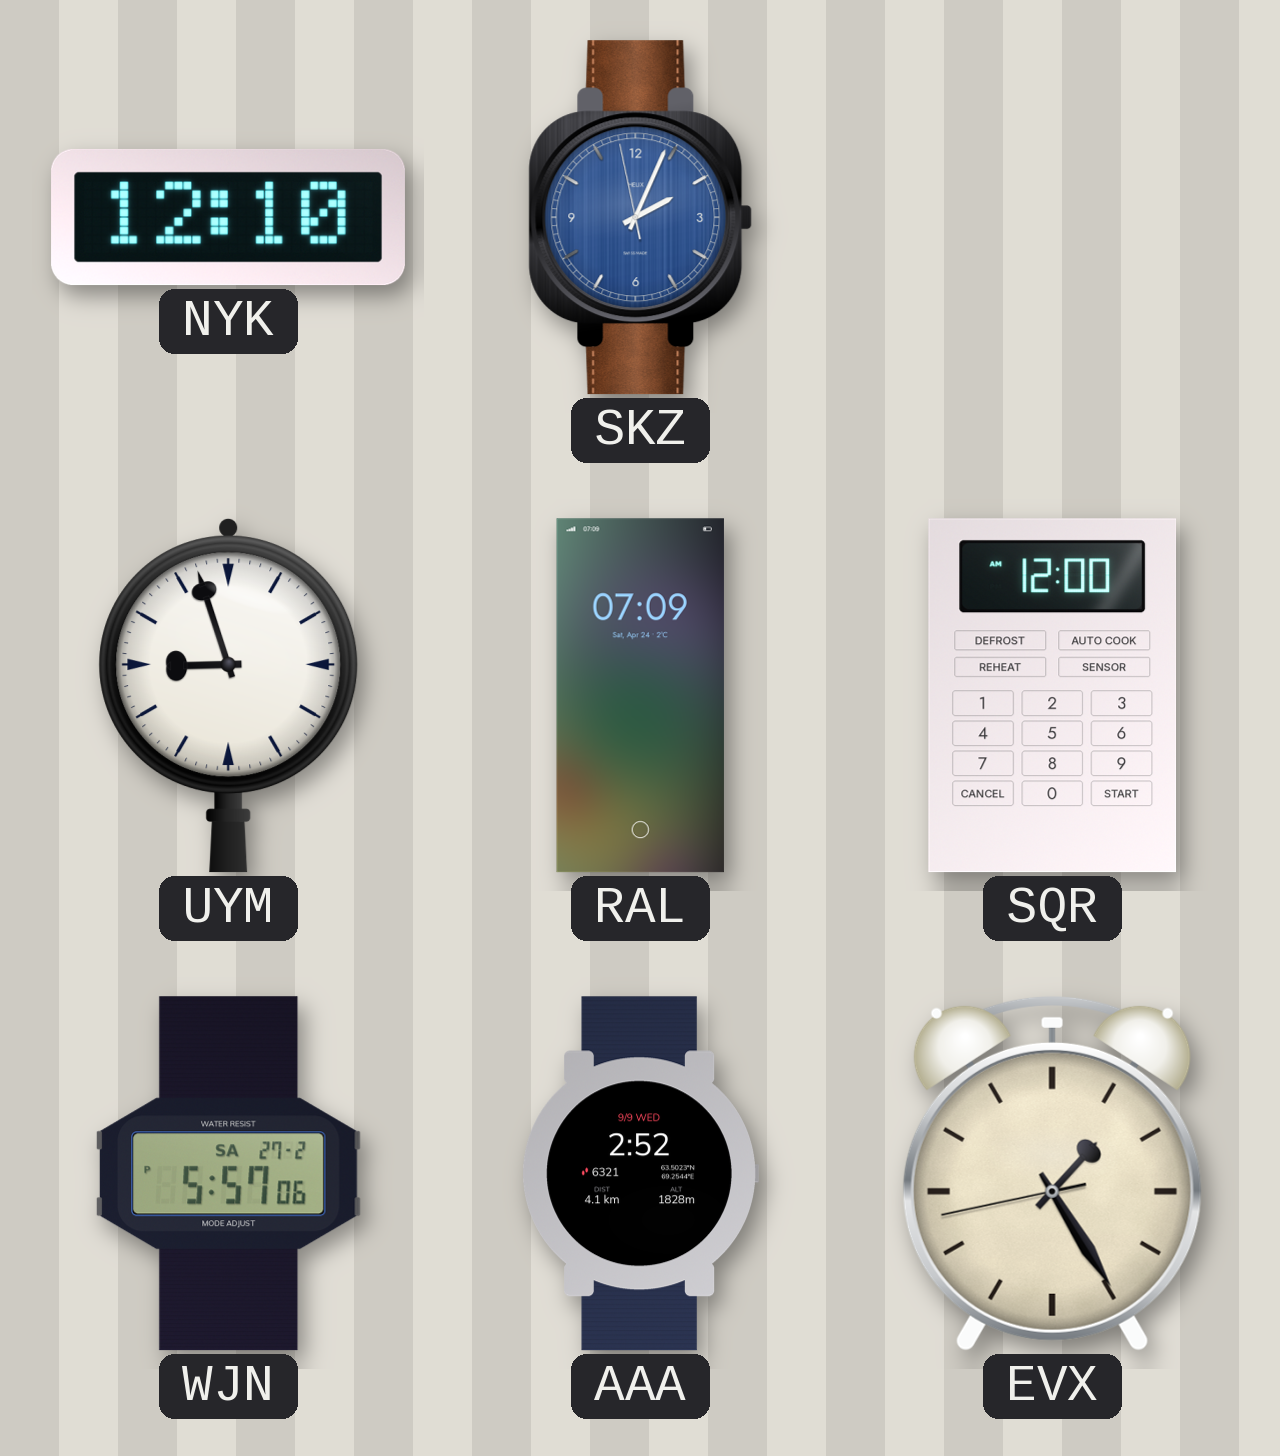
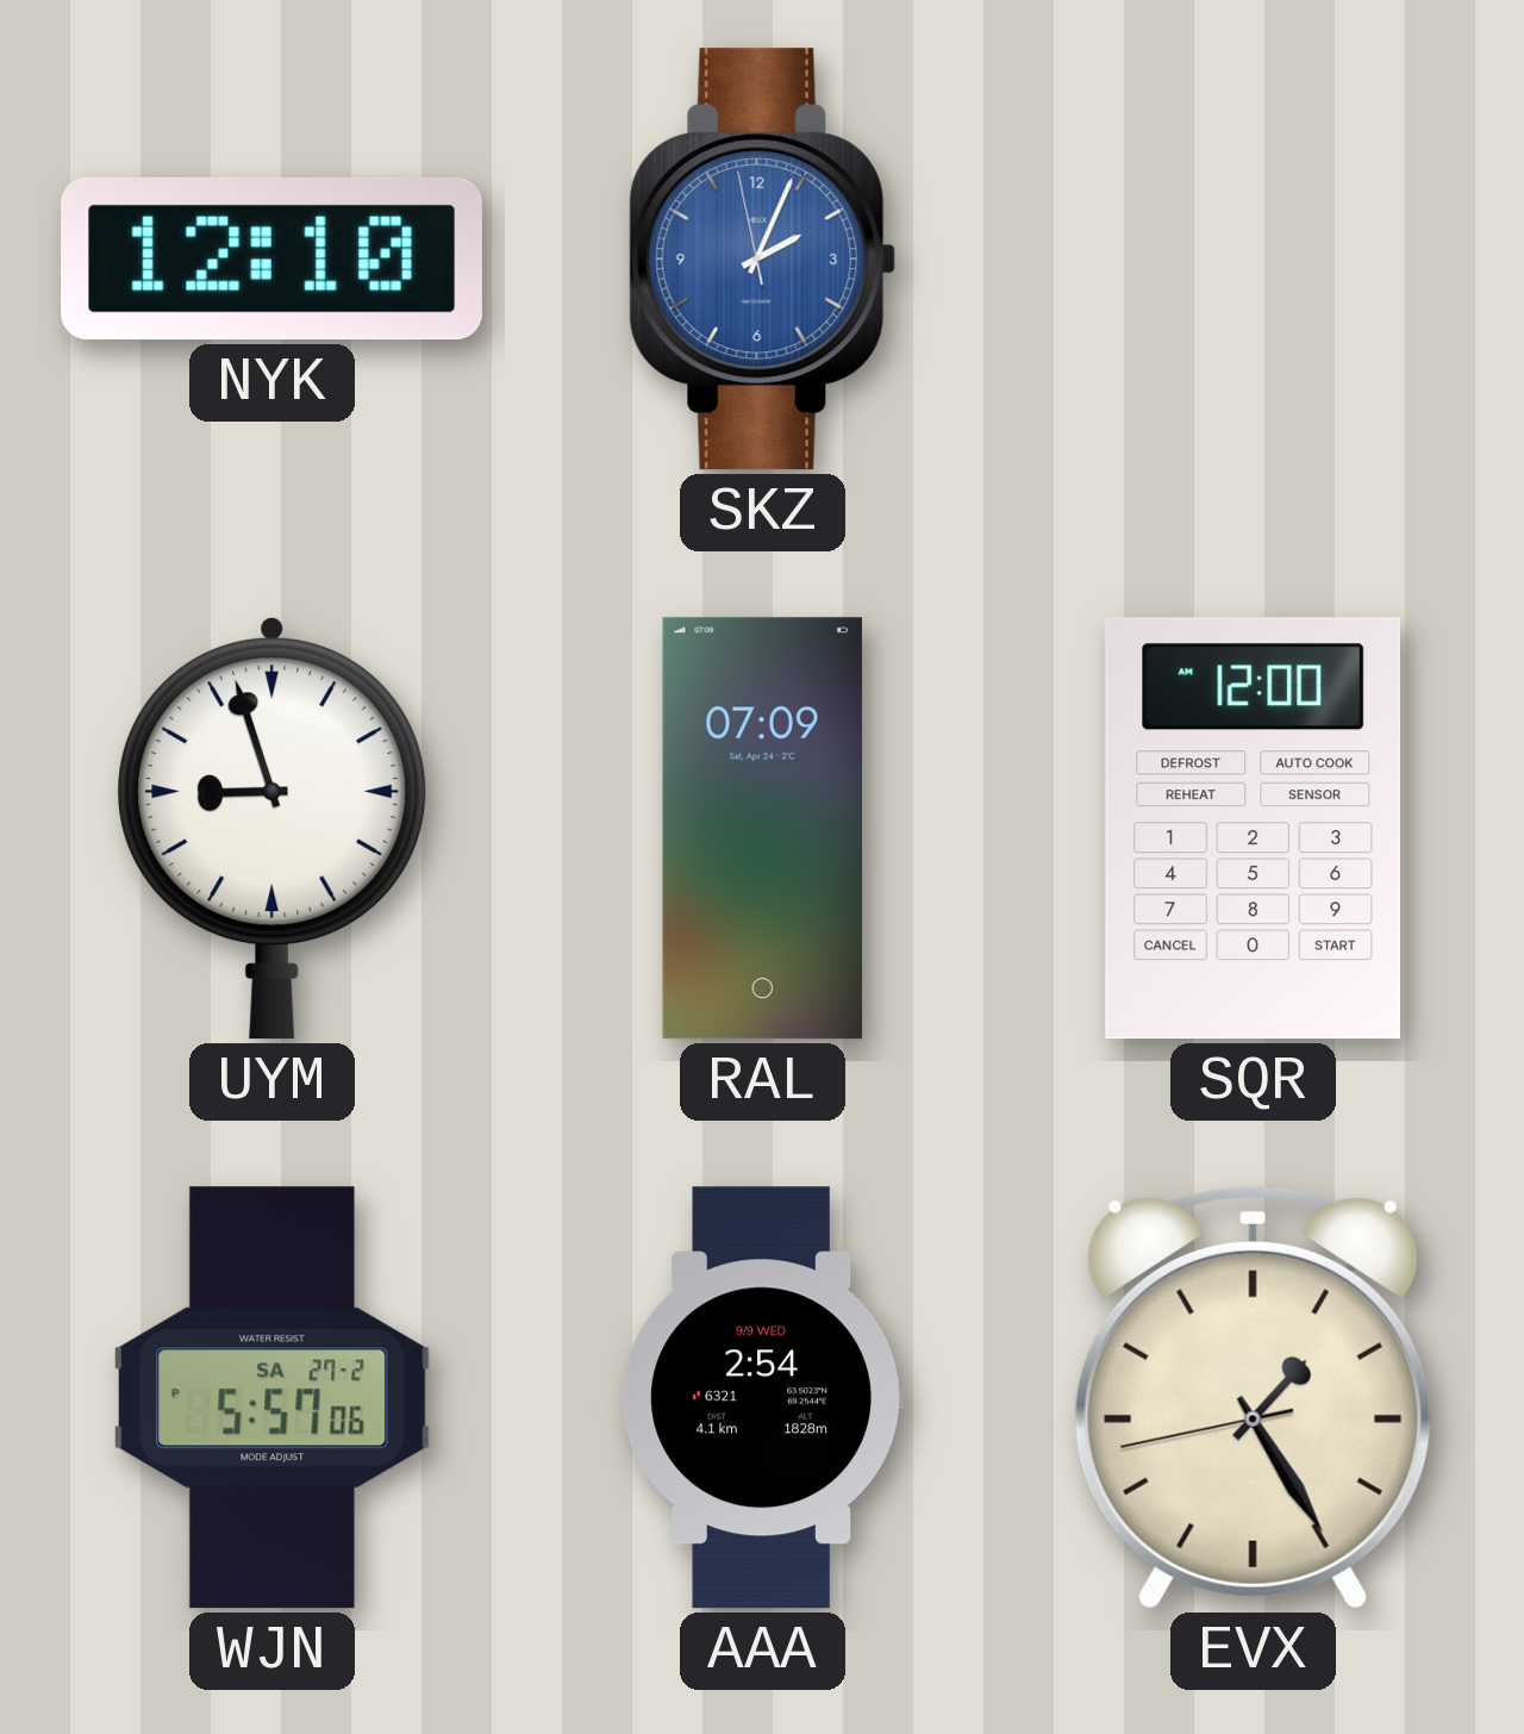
AAA: 2:52 -> 2:54 (762, 1398)
